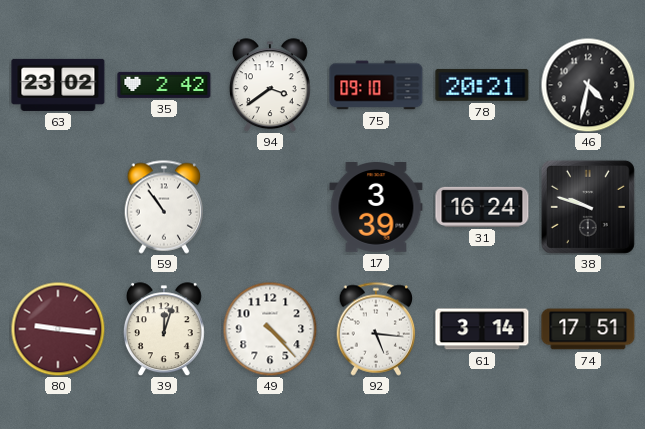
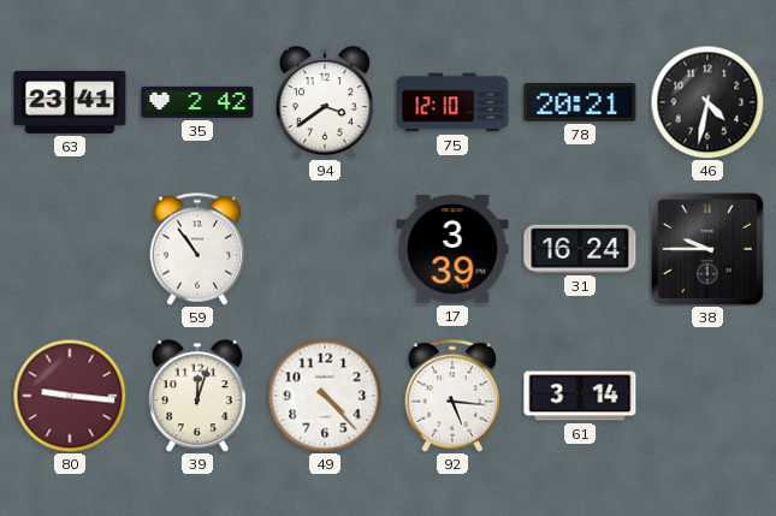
63: 23:02 -> 23:41 (70, 102)
75: 09:10 -> 12:10 (452, 102)
38: 9:48 -> 9:45 (707, 249)
74: 17:51 -> none (588, 329)
